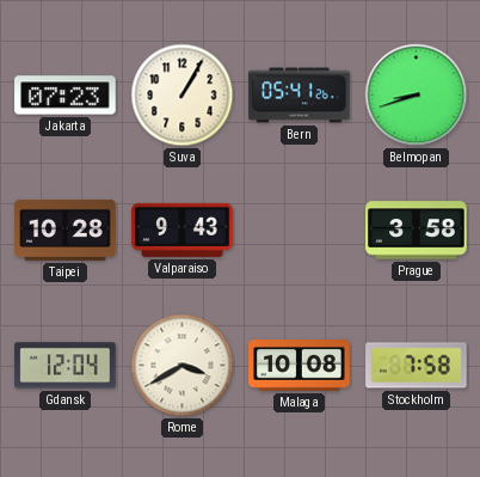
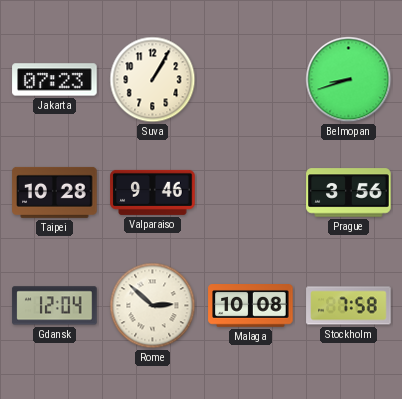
Bern: 05:41 -> none (300, 96)
Valparaiso: 9:43 -> 9:46 (153, 192)
Prague: 3:58 -> 3:56 (349, 193)
Rome: 3:40 -> 2:52 (153, 306)
